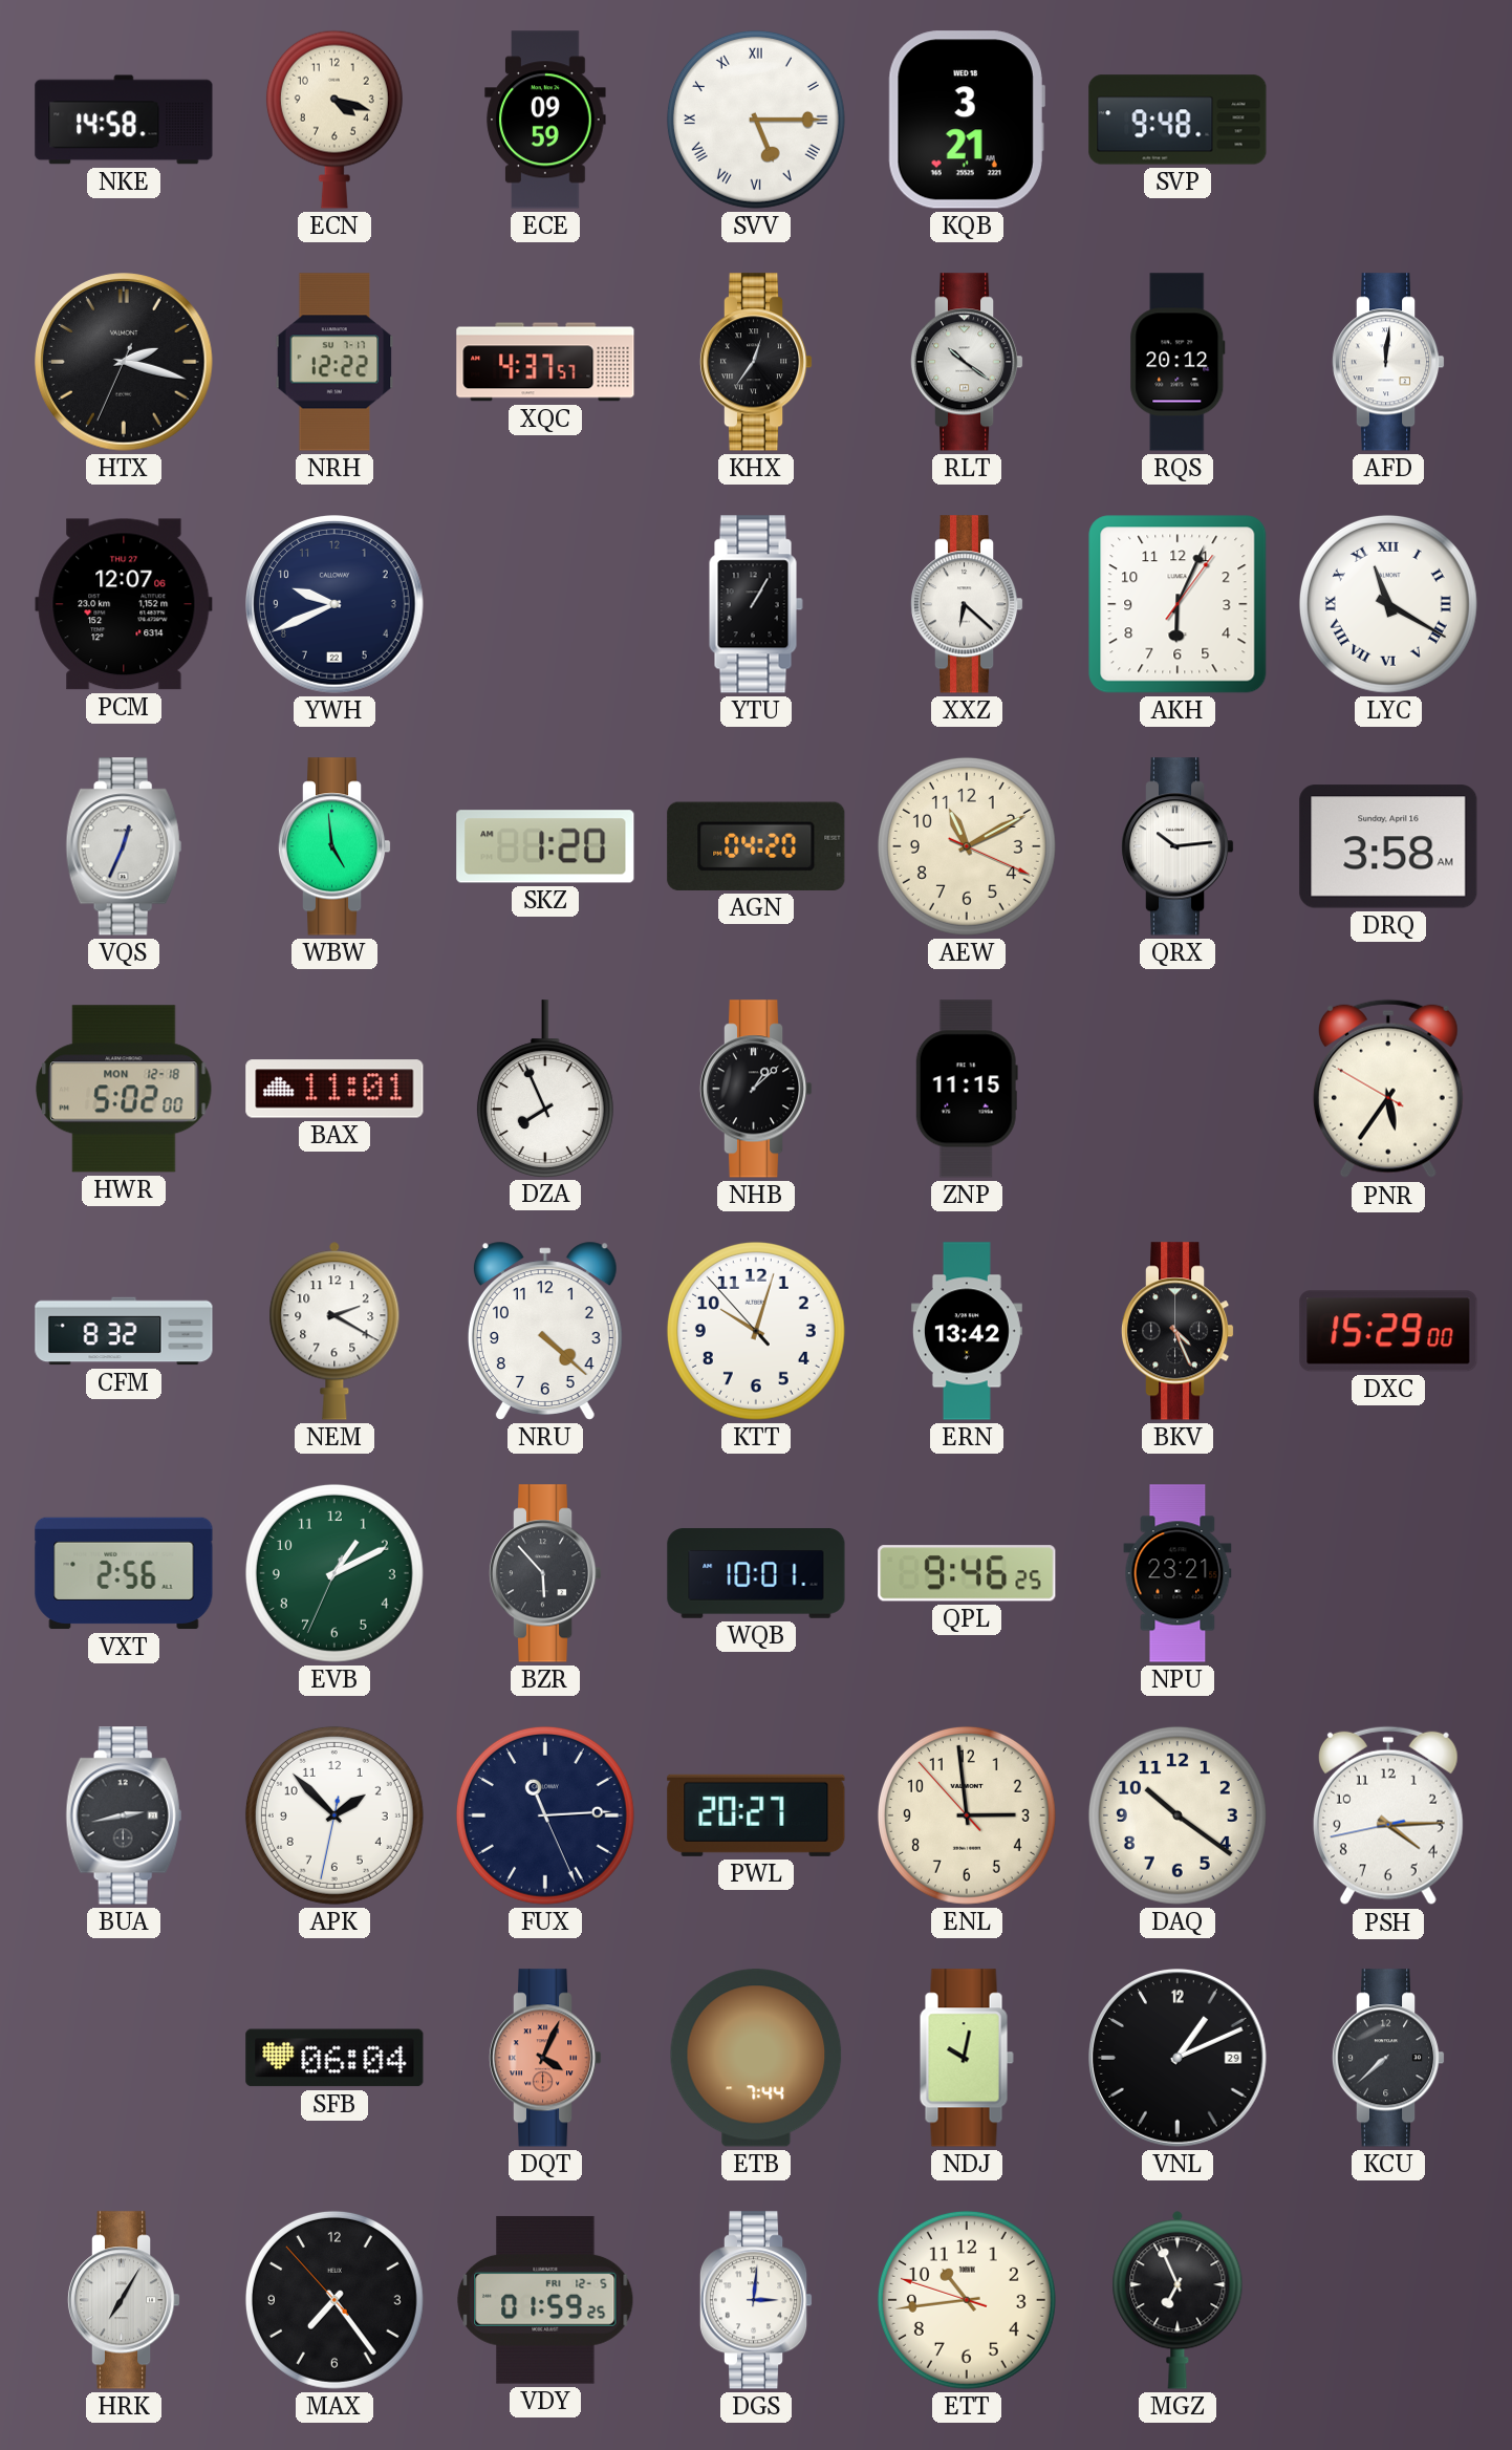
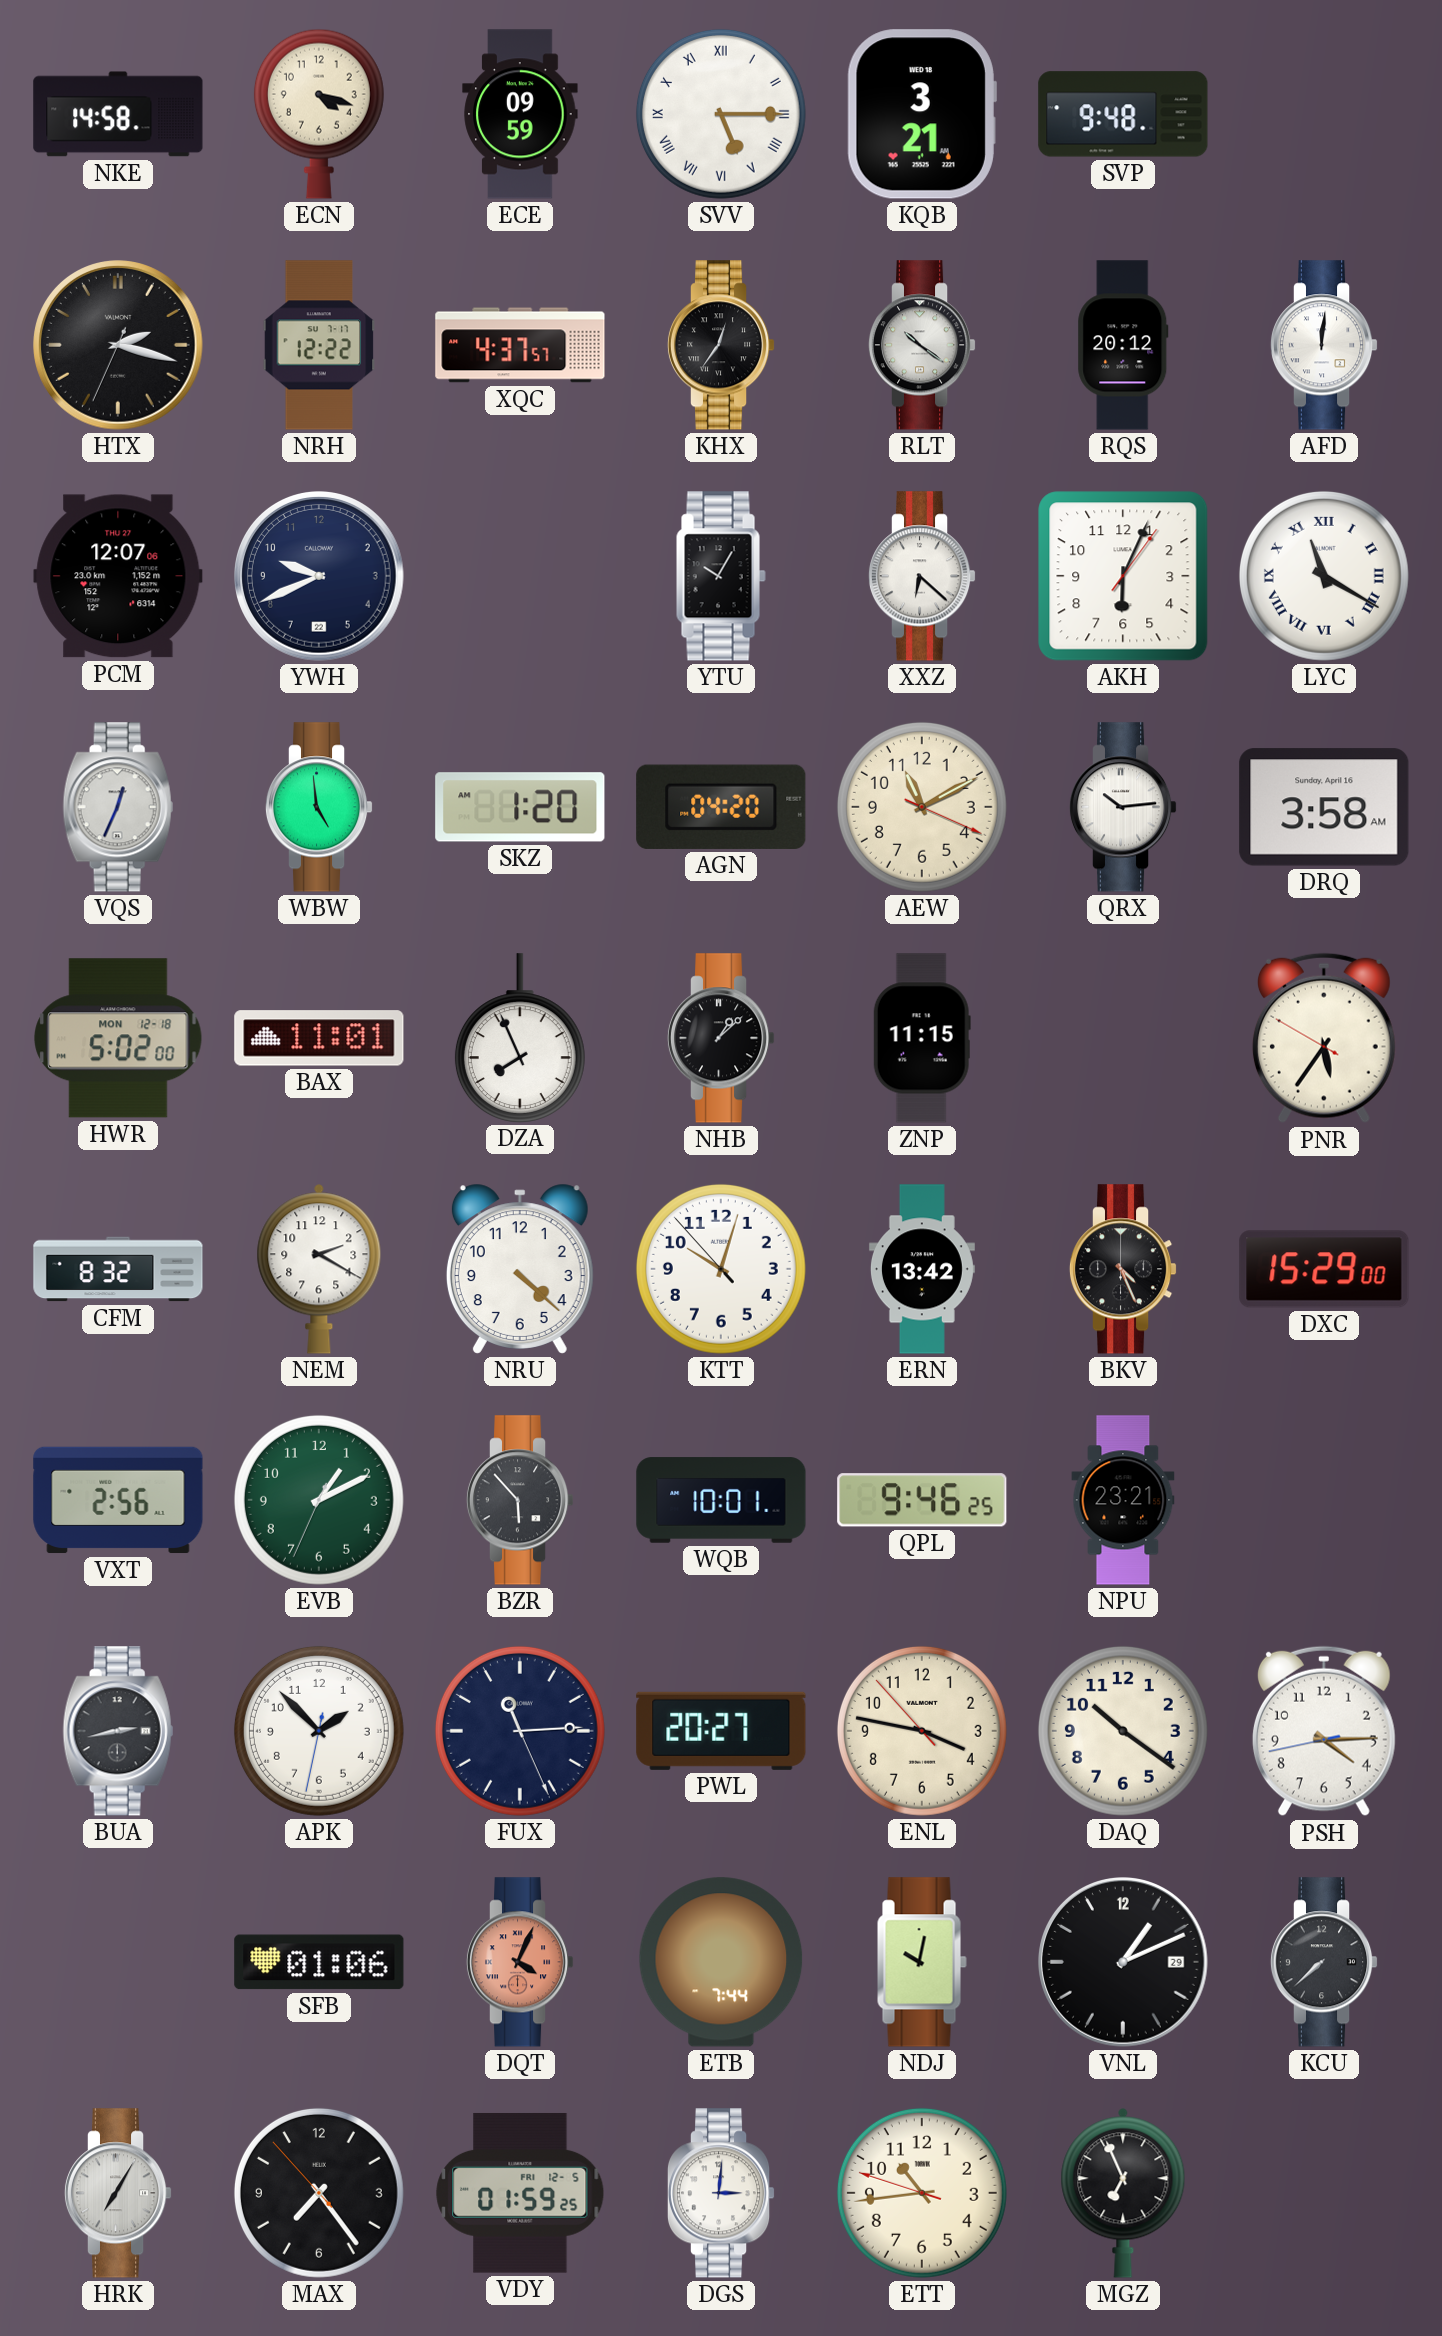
YTU: 1:05 -> 10:05 (721, 576)
ENL: 2:58 -> 3:46 (922, 1731)
SFB: 06:04 -> 01:06 (319, 1962)
